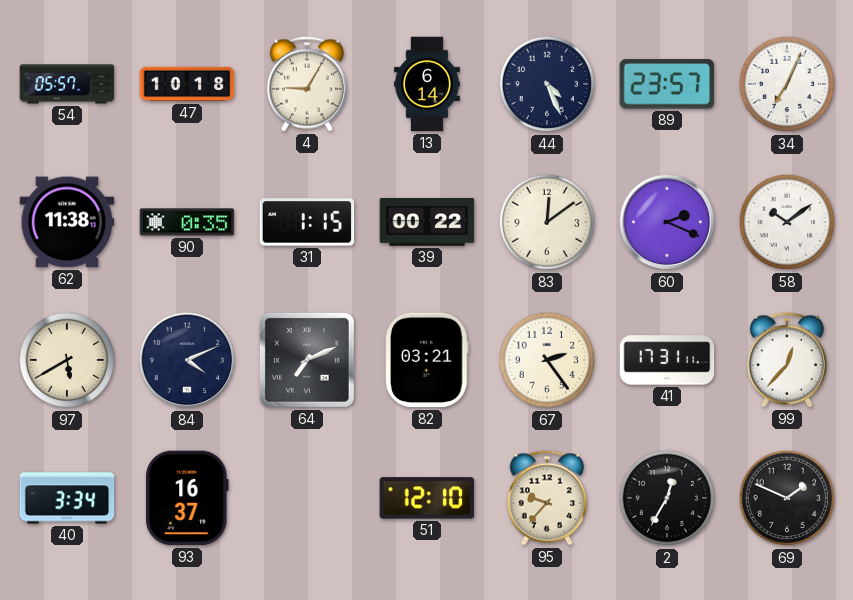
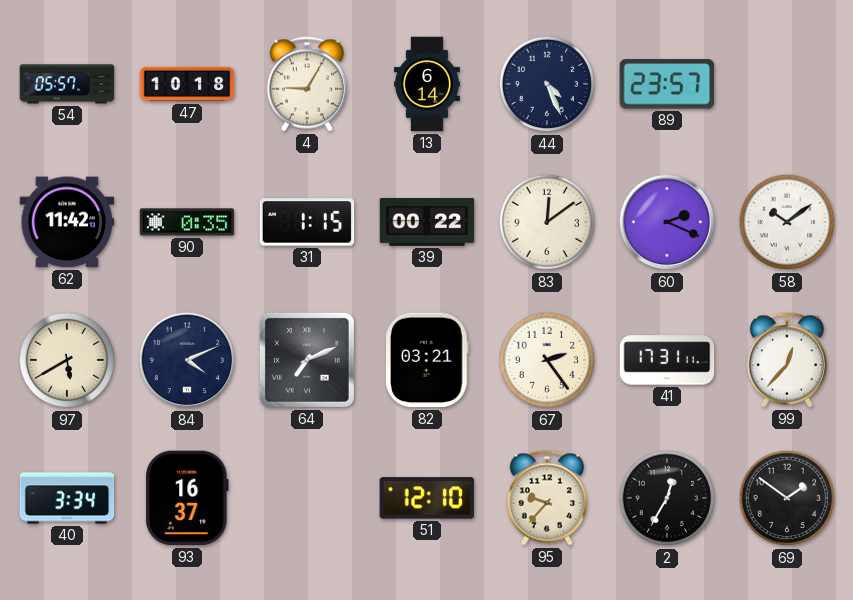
34: 7:04 -> none (787, 84)
62: 11:38 -> 11:42 (67, 222)
69: 1:49 -> 1:51 (787, 498)
